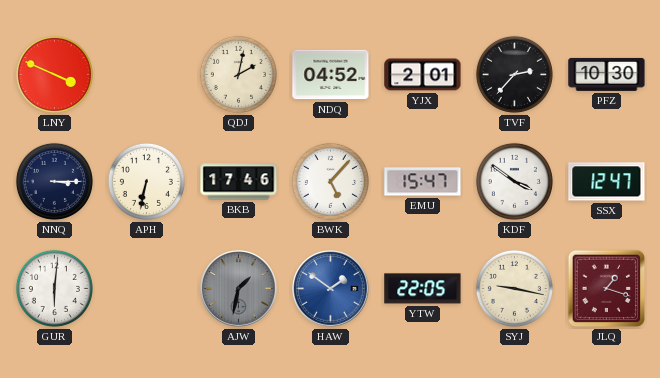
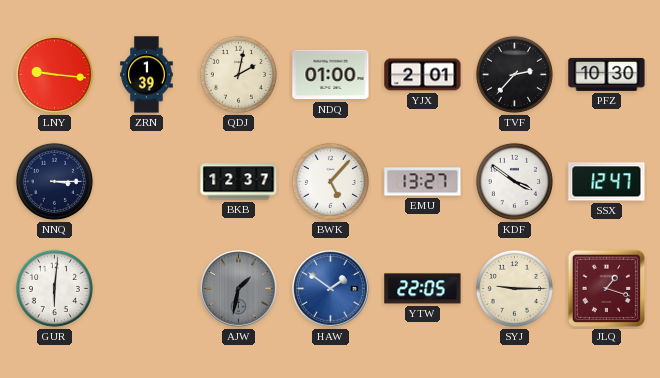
LNY: 3:49 -> 9:16 (54, 74)
ZRN: none -> 1:39 (147, 75)
NDQ: 04:52 -> 01:00 (331, 75)
APH: 6:32 -> none (146, 181)
BKB: 17:46 -> 12:37 (239, 182)
EMU: 15:47 -> 13:27 (423, 182)
SYJ: 9:17 -> 9:15 (514, 288)
